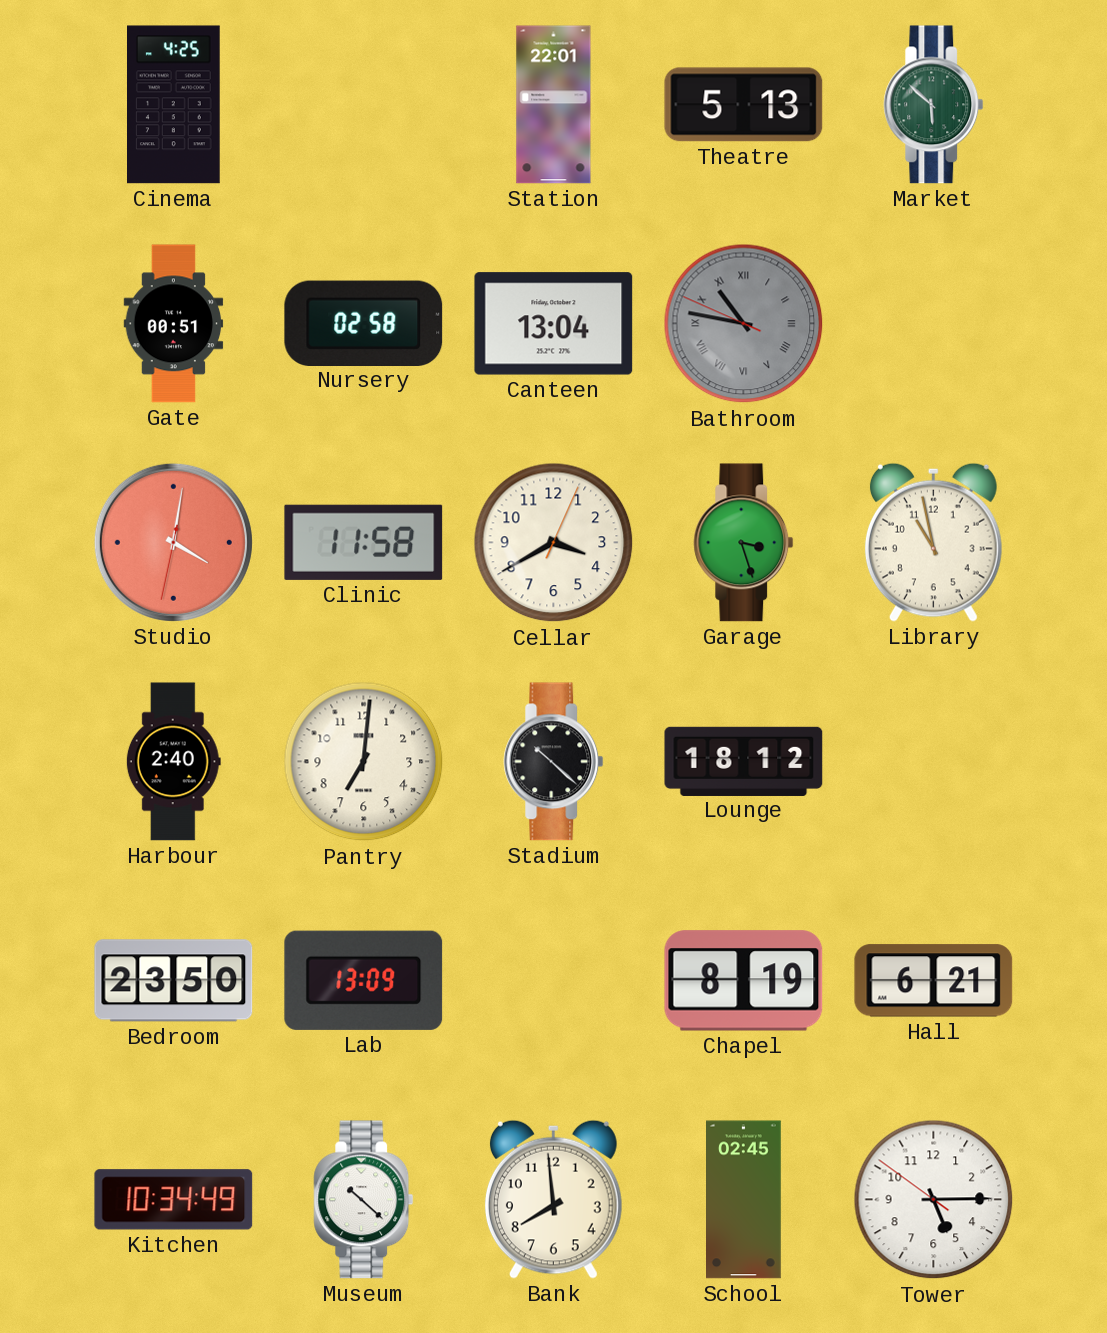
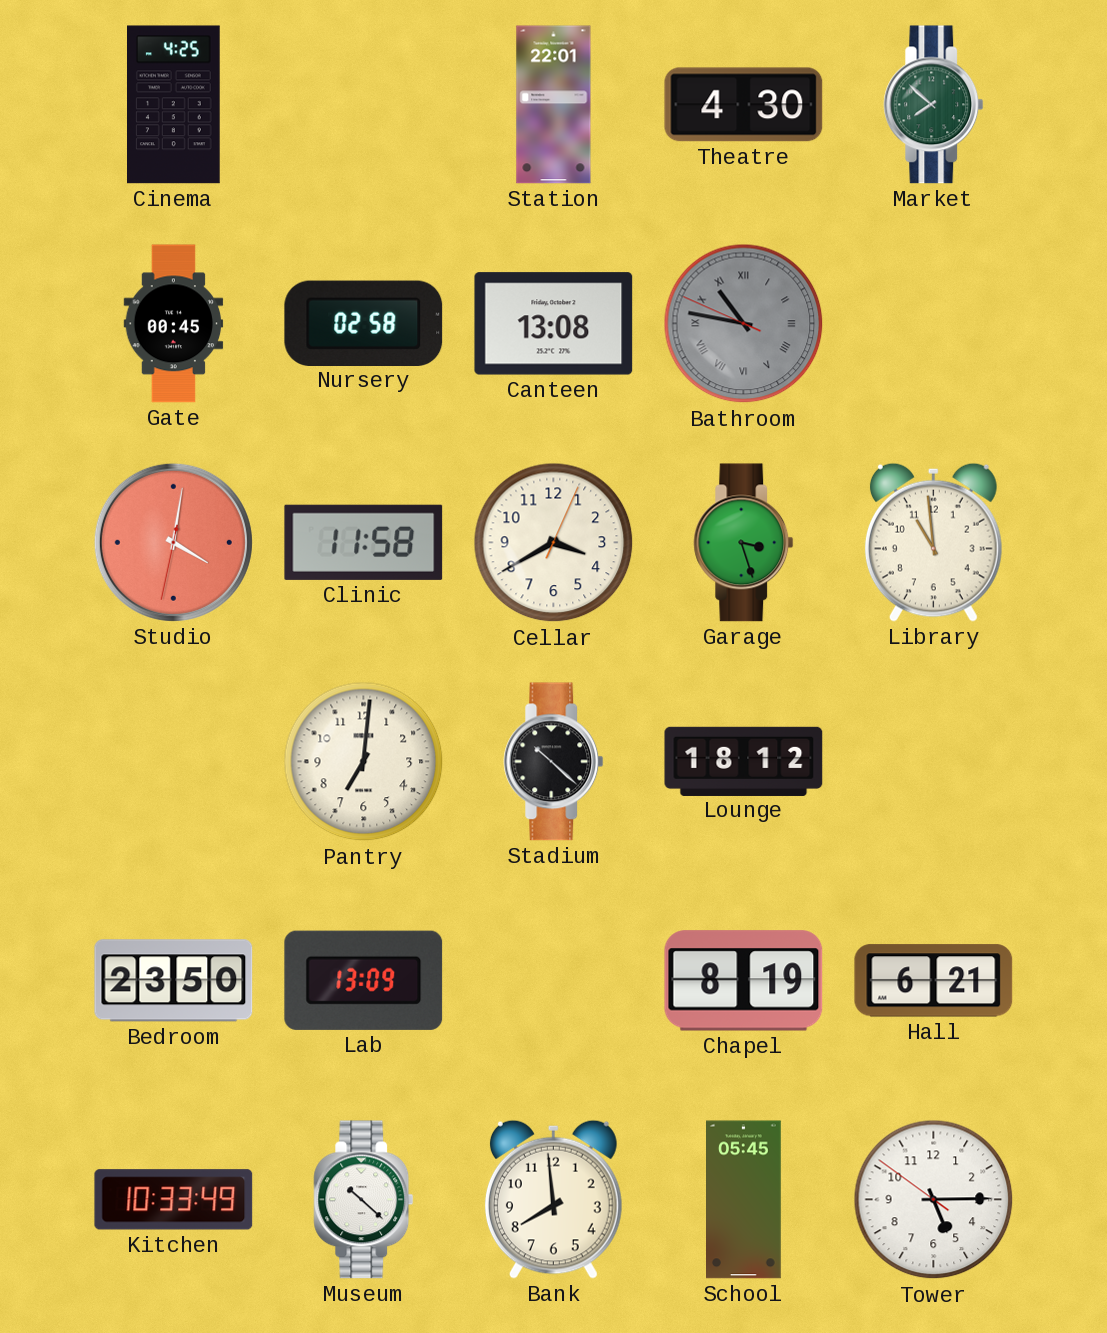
Theatre: 5:13 -> 4:30 (744, 105)
Market: 5:52 -> 7:52 (934, 105)
Gate: 00:51 -> 00:45 (174, 324)
Canteen: 13:04 -> 13:08 (554, 324)
Library: 10:58 -> 10:59 (933, 542)
Harbour: 2:40 -> none (173, 762)
Kitchen: 10:34 -> 10:33 (174, 1200)
School: 02:45 -> 05:45 (744, 1200)
